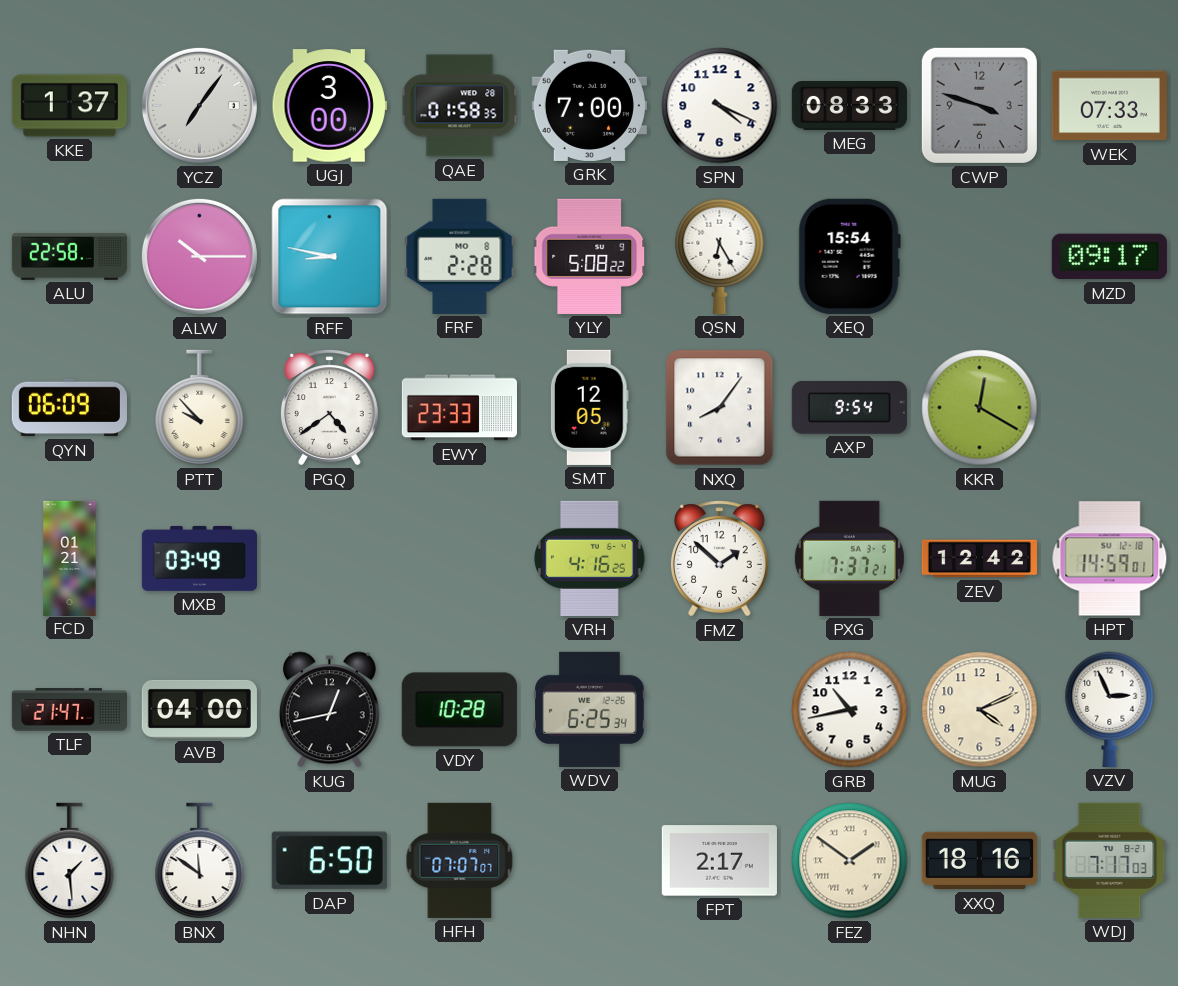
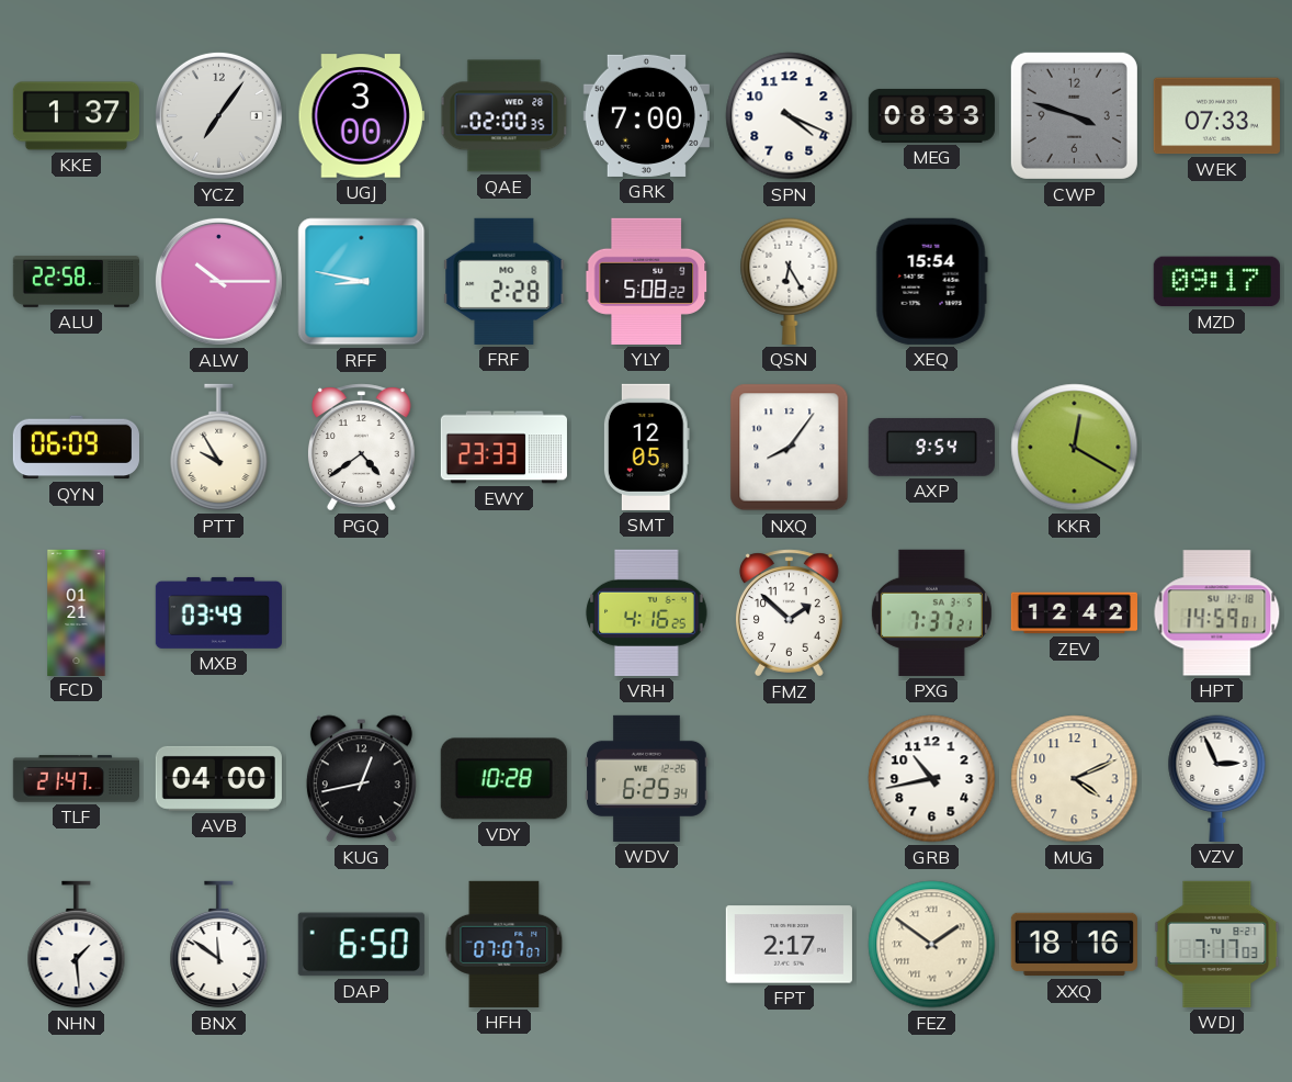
QAE: 01:58 -> 02:00 (505, 116)
PTT: 9:53 -> 9:55 (219, 448)
